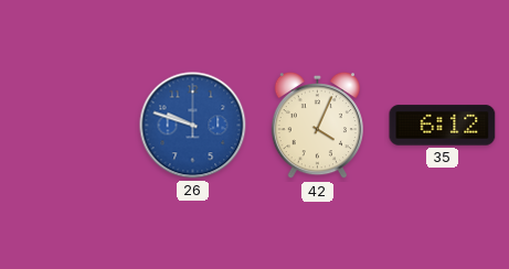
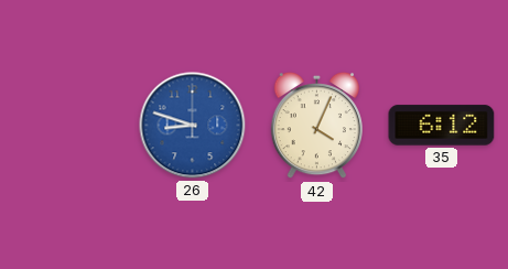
26: 9:48 -> 8:48 (193, 126)
